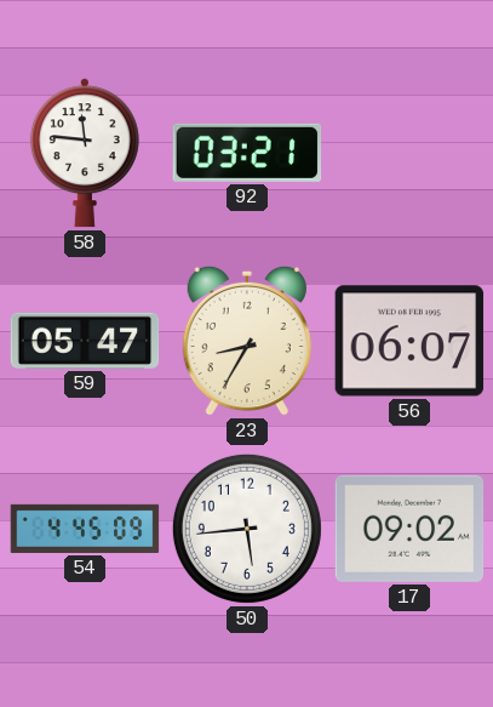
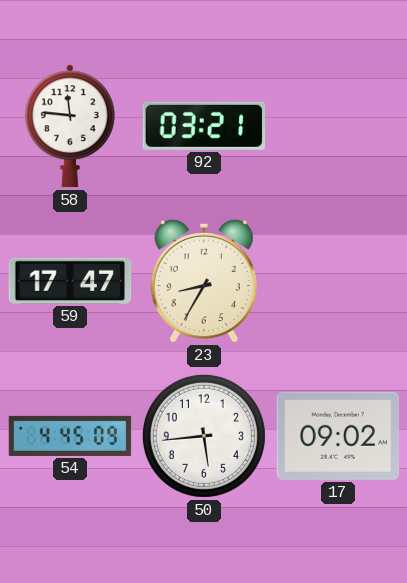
59: 05:47 -> 17:47 (70, 281)
56: 06:07 -> none (409, 341)
